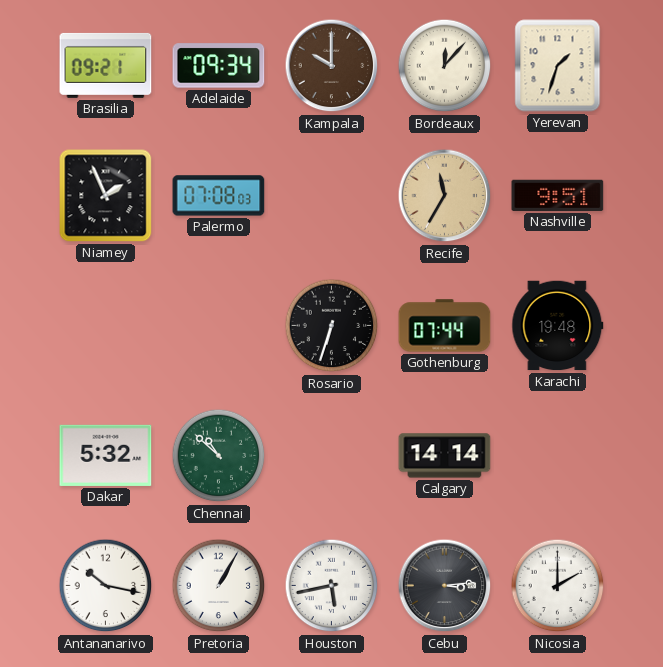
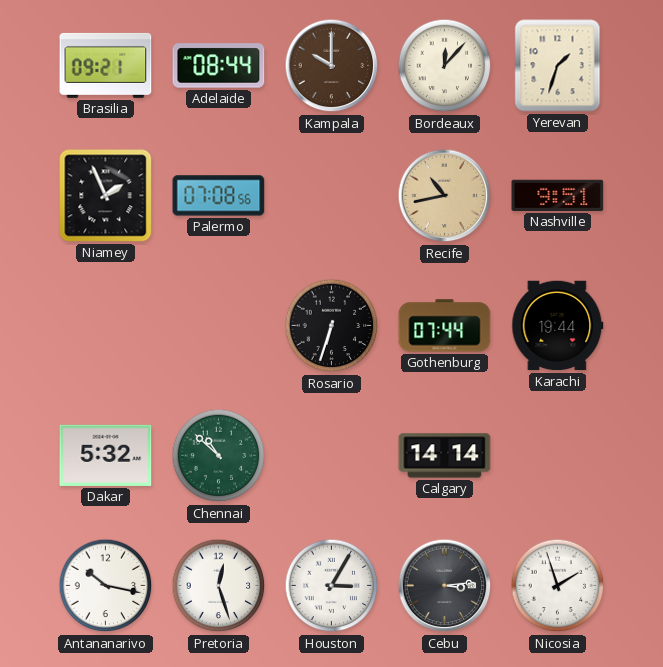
Adelaide: 09:34 -> 08:44 (219, 66)
Palermo: 07:08:03 -> 07:08:56 (219, 196)
Recife: 11:35 -> 10:43 (445, 196)
Karachi: 19:48 -> 19:44 (558, 326)
Pretoria: 1:05 -> 12:27 (219, 586)
Houston: 5:43 -> 3:05 (332, 586)
Nicosia: 2:00 -> 1:57 (558, 586)
